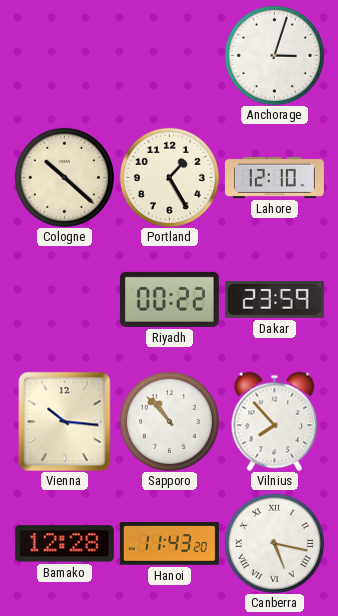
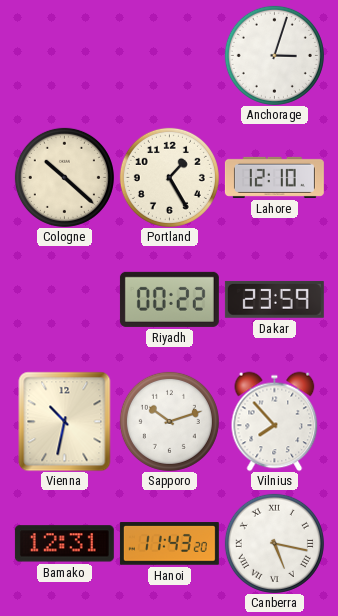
Vienna: 10:16 -> 10:32 (65, 421)
Sapporo: 10:53 -> 10:12 (169, 421)
Bamako: 12:28 -> 12:31 (64, 544)
